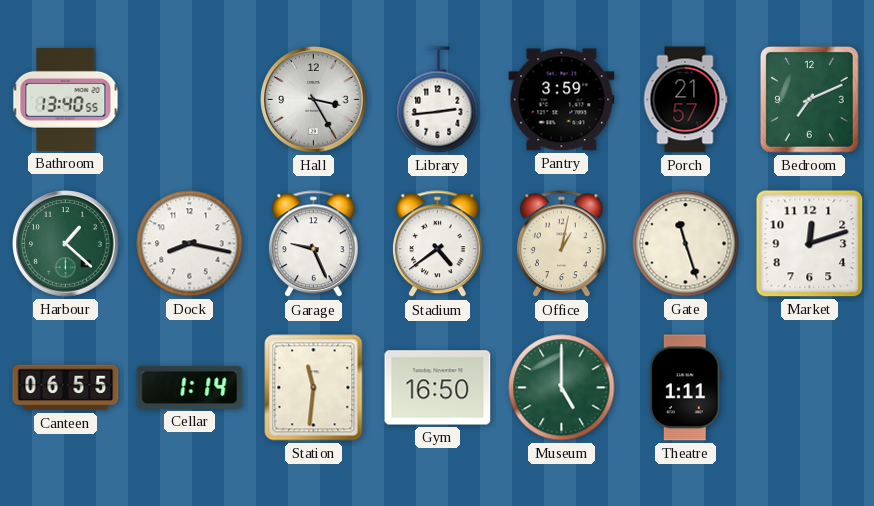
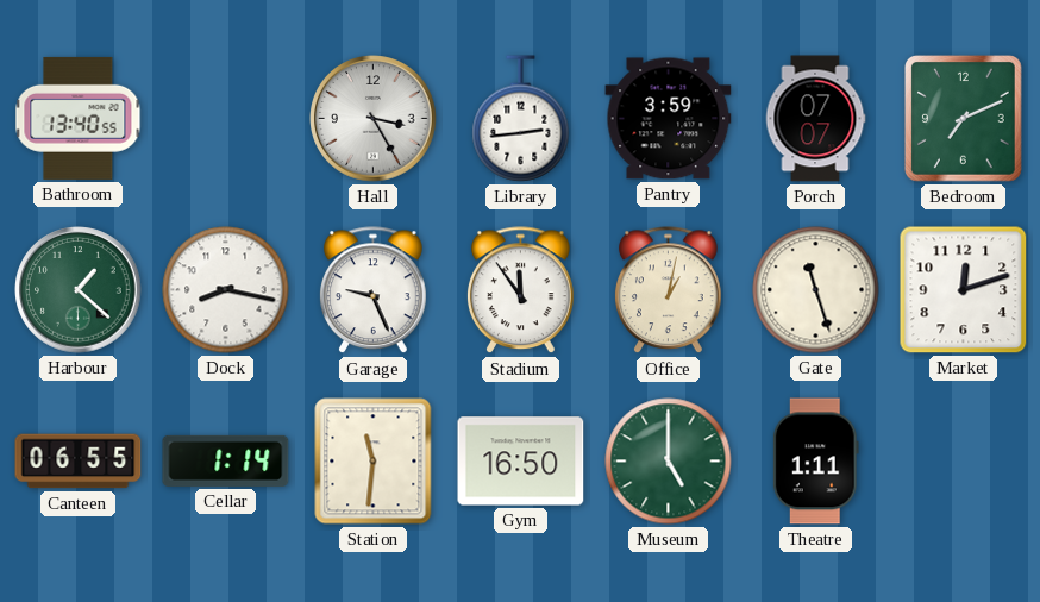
Porch: 21:57 -> 07:07 (815, 119)
Stadium: 4:39 -> 11:54 (521, 290)
